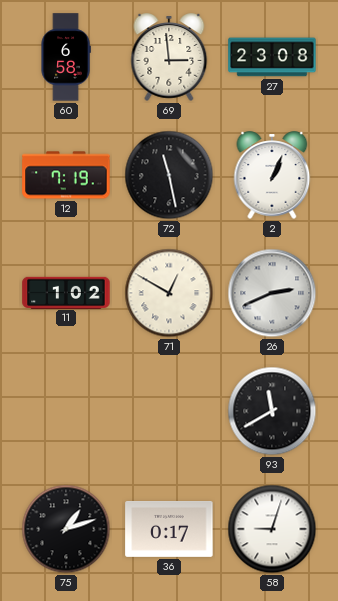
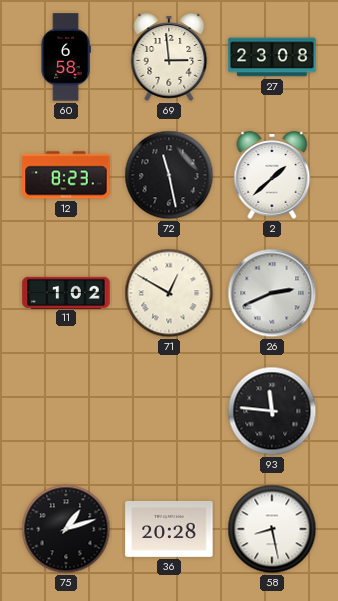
12: 7:19 -> 8:23 (66, 175)
2: 1:04 -> 1:38 (272, 175)
93: 11:40 -> 11:46 (272, 411)
36: 0:17 -> 20:28 (169, 529)
58: 9:03 -> 8:28 (272, 529)
